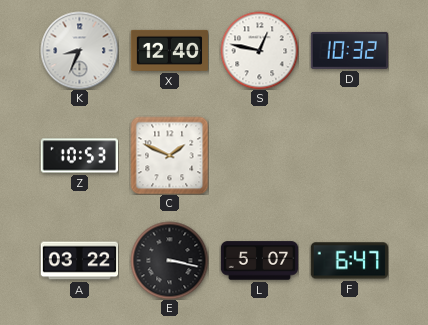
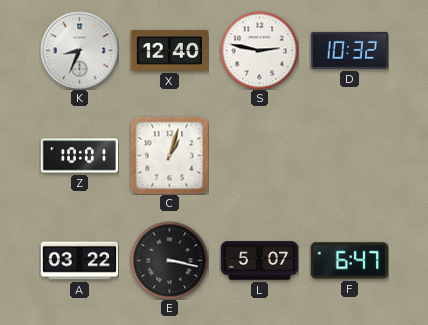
S: 12:47 -> 2:47 (259, 50)
Z: 10:53 -> 10:01 (79, 156)
C: 1:49 -> 1:03 (169, 155)
